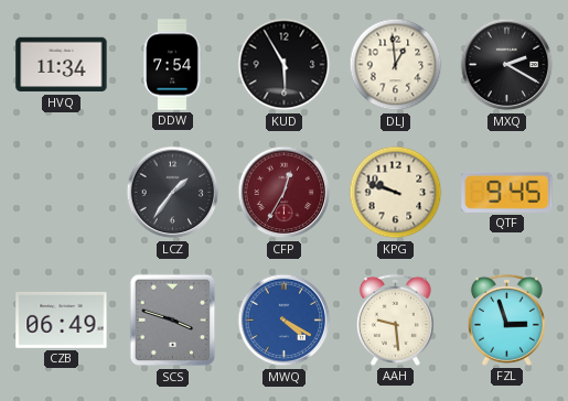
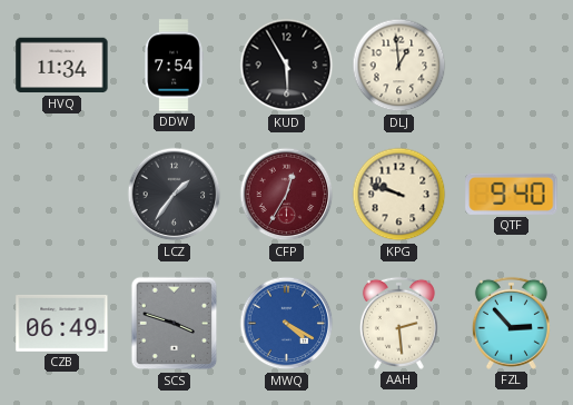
MXQ: 2:20 -> none (507, 65)
QTF: 9:45 -> 9:40 (512, 194)
AAH: 9:29 -> 2:29 (398, 323)
FZL: 2:57 -> 2:53 (511, 323)
